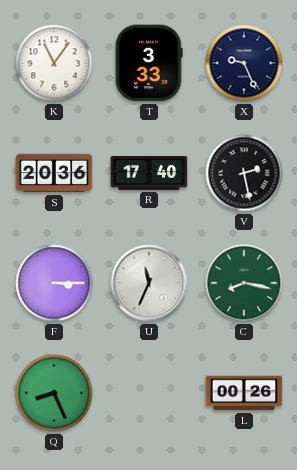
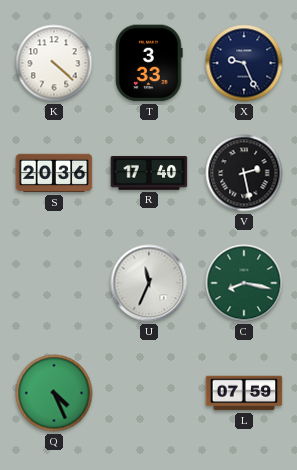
K: 11:06 -> 4:22 (54, 63)
F: 3:15 -> none (54, 283)
Q: 8:26 -> 4:26 (54, 393)
L: 00:26 -> 07:59 (244, 393)
